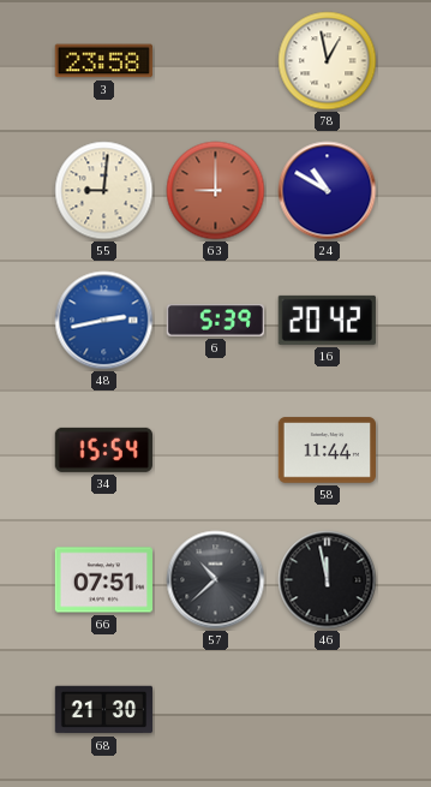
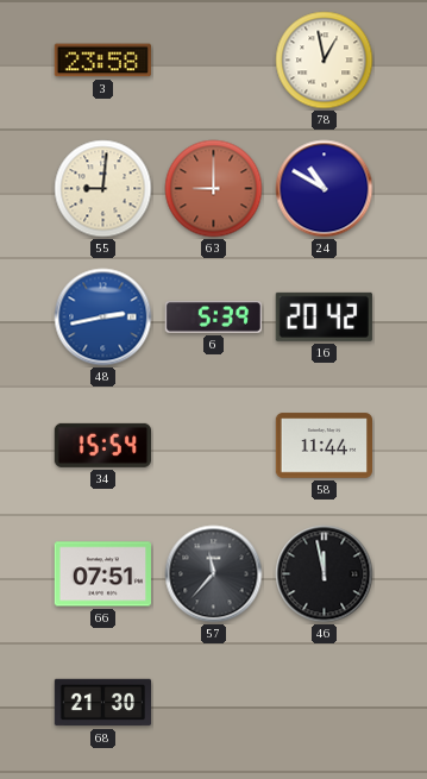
57: 10:38 -> 11:37 (214, 574)
